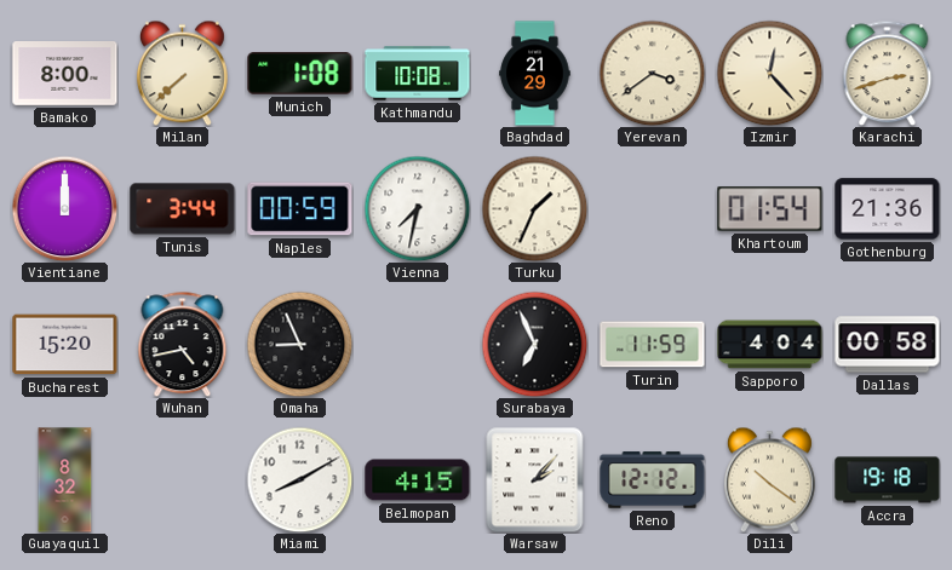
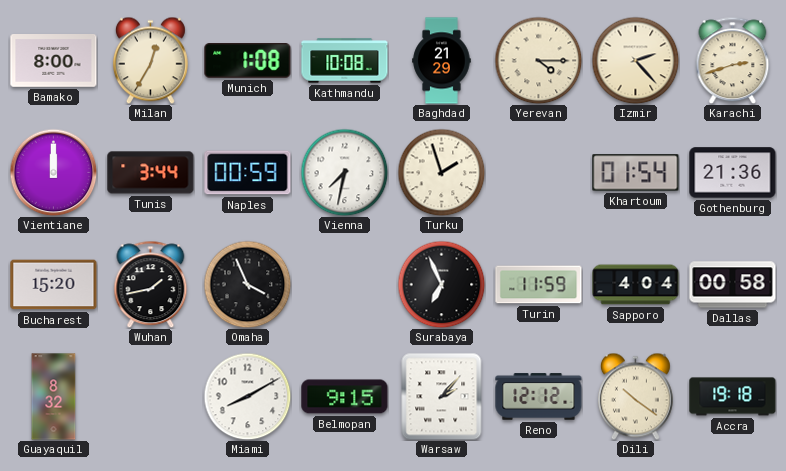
Milan: 7:38 -> 12:35 (150, 60)
Yerevan: 3:39 -> 4:15 (538, 60)
Izmir: 12:23 -> 2:23 (635, 60)
Turku: 1:34 -> 1:57 (441, 172)
Wuhan: 4:43 -> 1:43 (151, 284)
Omaha: 8:56 -> 3:56 (247, 284)
Belmopan: 4:15 -> 9:15 (345, 397)
